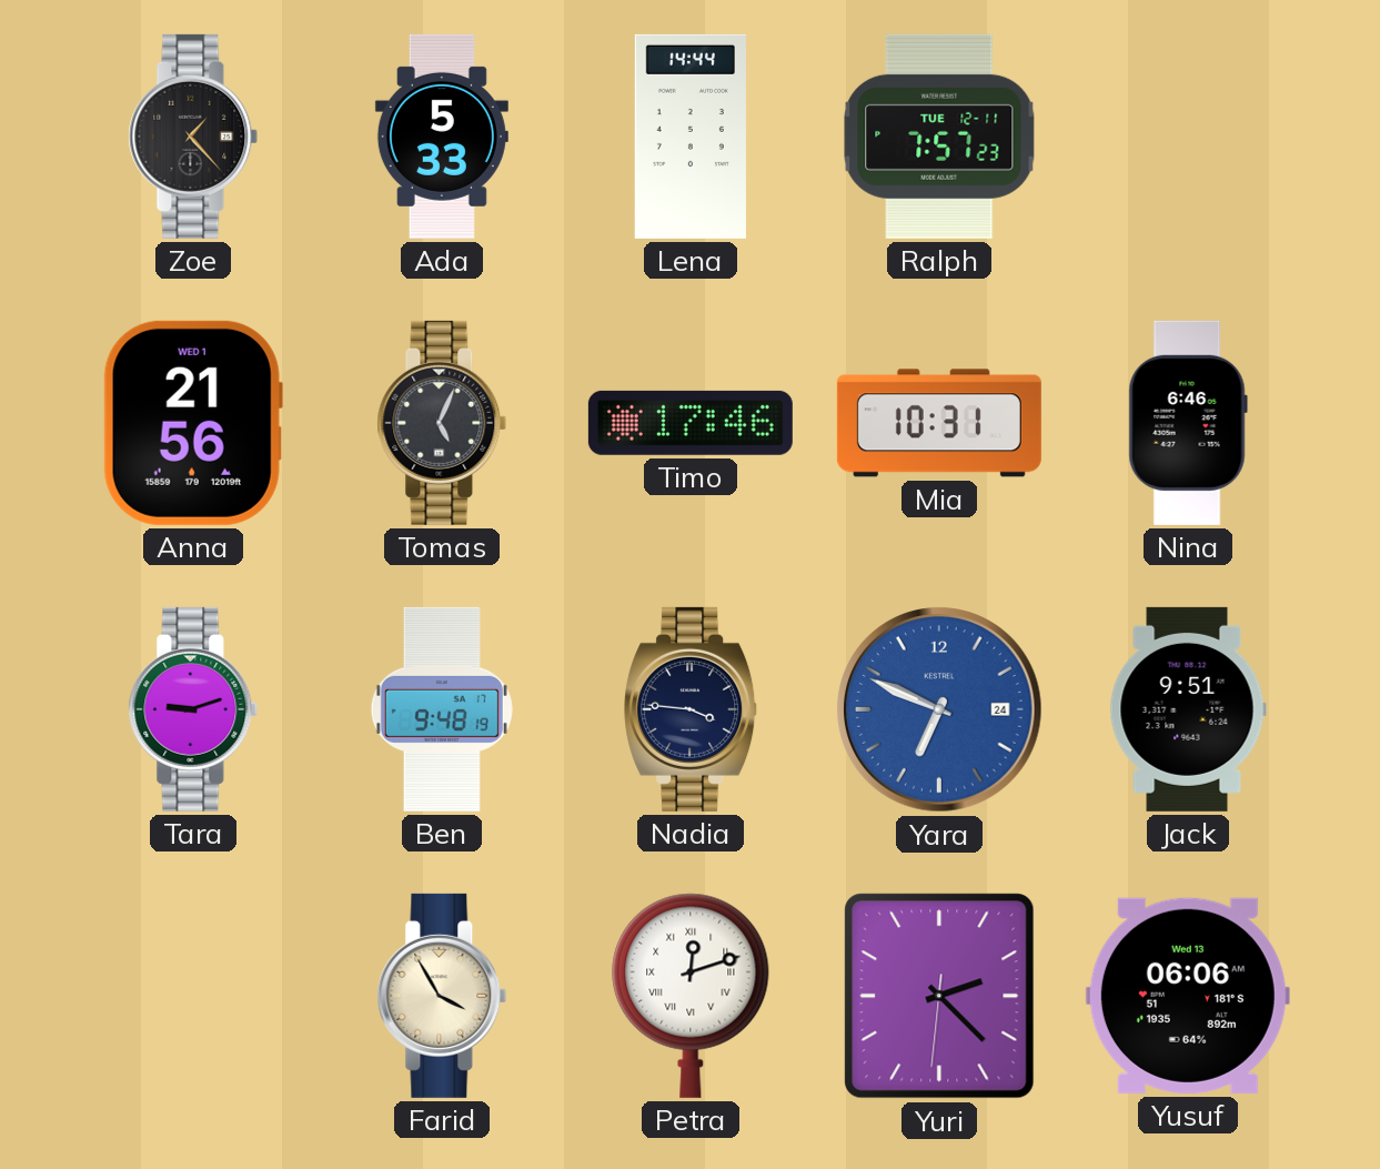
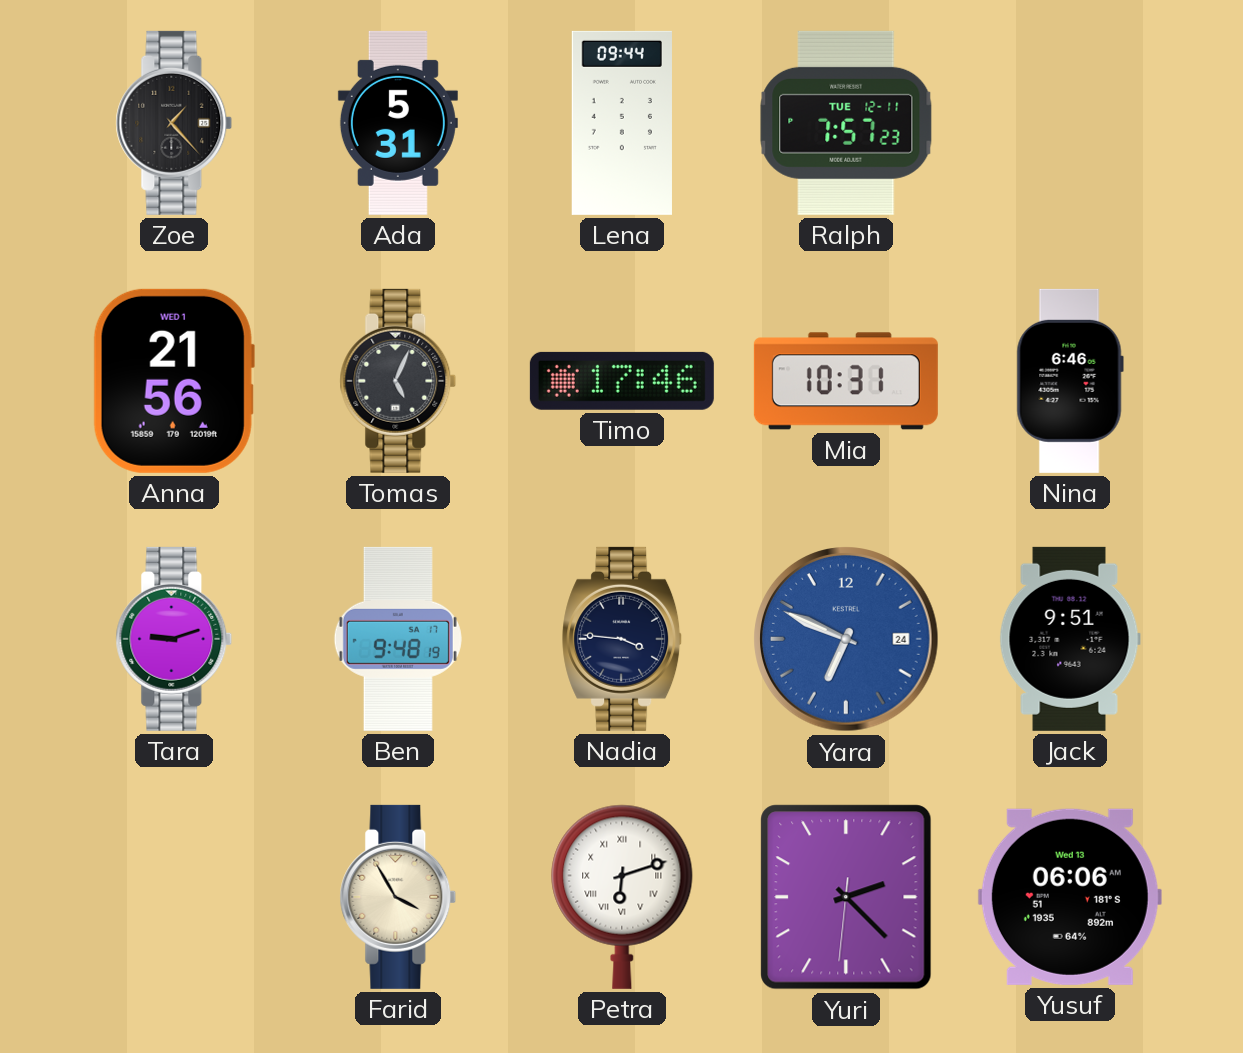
Ada: 5:33 -> 5:31 (398, 123)
Lena: 14:44 -> 09:44 (622, 123)
Petra: 12:12 -> 6:12 (622, 897)
